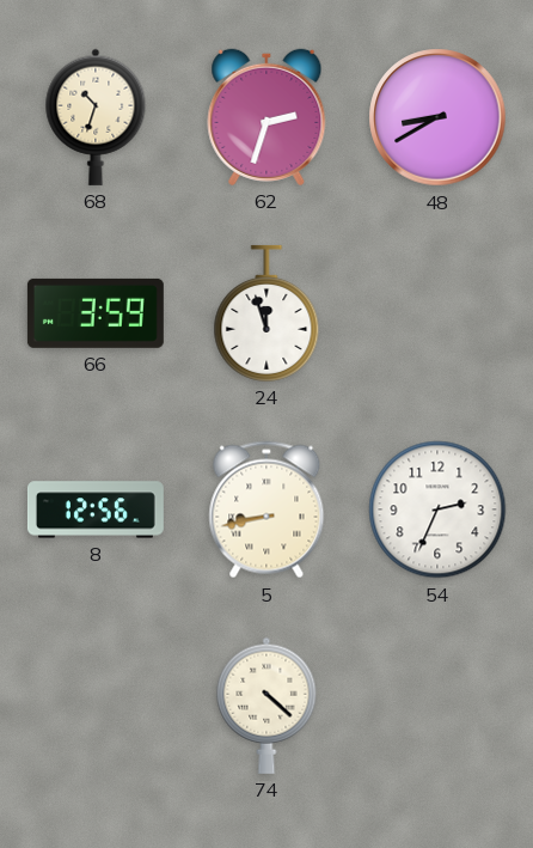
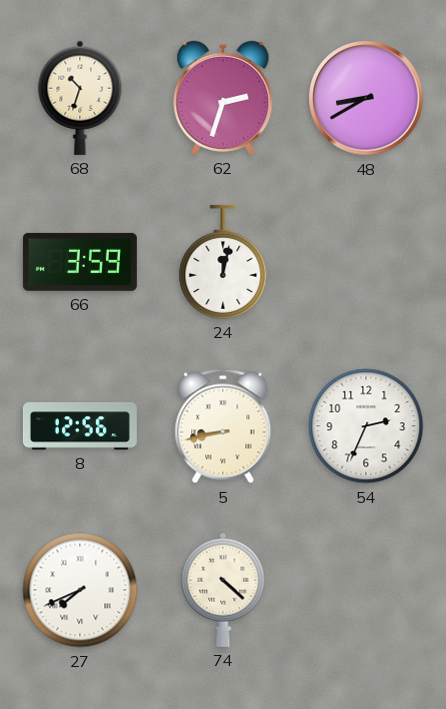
24: 11:57 -> 12:02 (223, 262)
27: none -> 7:41 (80, 590)
